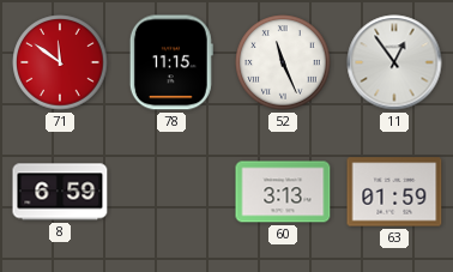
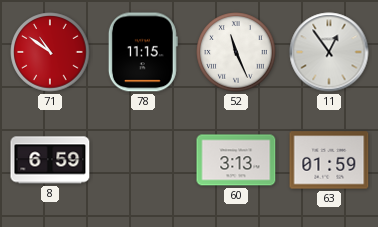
71: 11:51 -> 10:51 (50, 52)
